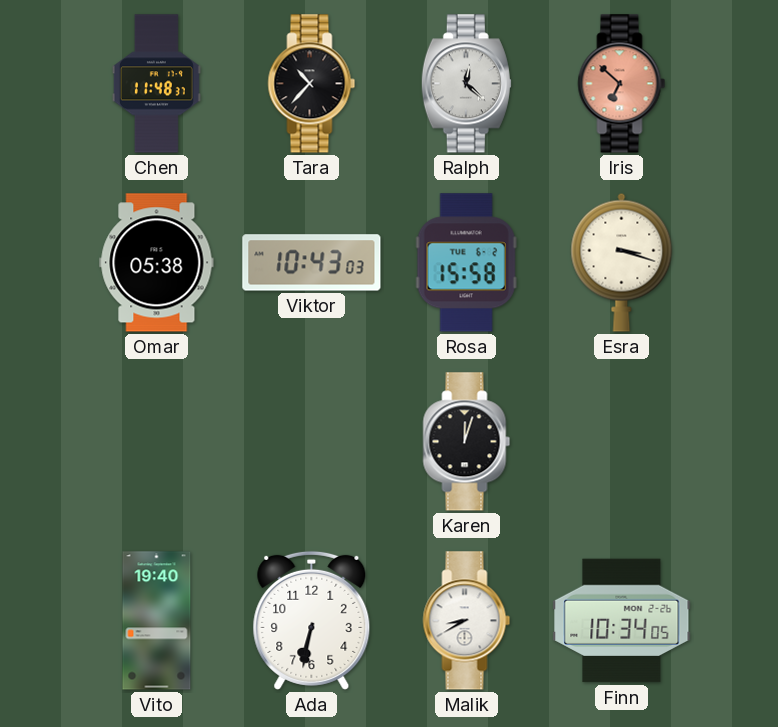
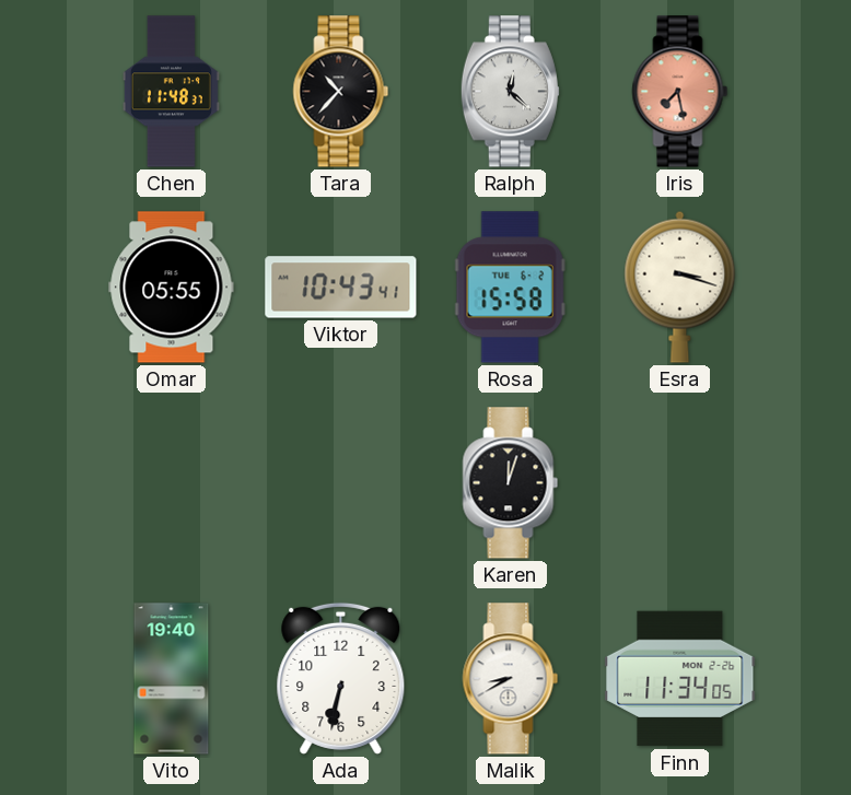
Iris: 6:52 -> 7:28 (680, 92)
Omar: 05:38 -> 05:55 (172, 288)
Viktor: 10:43:03 -> 10:43:41 (341, 288)
Finn: 10:34 -> 11:34 (680, 679)
